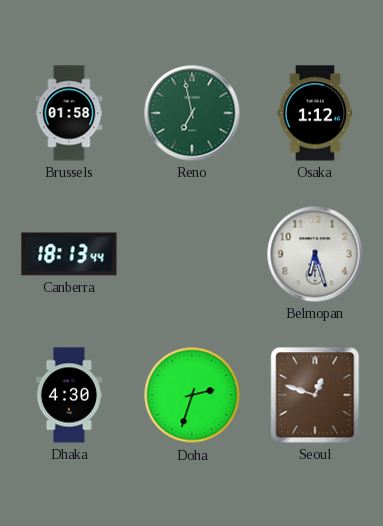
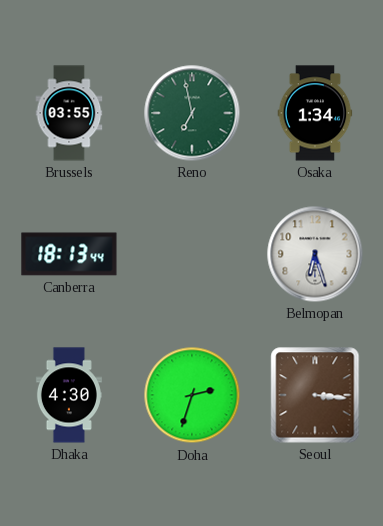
Brussels: 01:58 -> 03:55 (69, 113)
Osaka: 1:12 -> 1:34 (315, 113)
Seoul: 12:48 -> 3:16 (315, 395)
